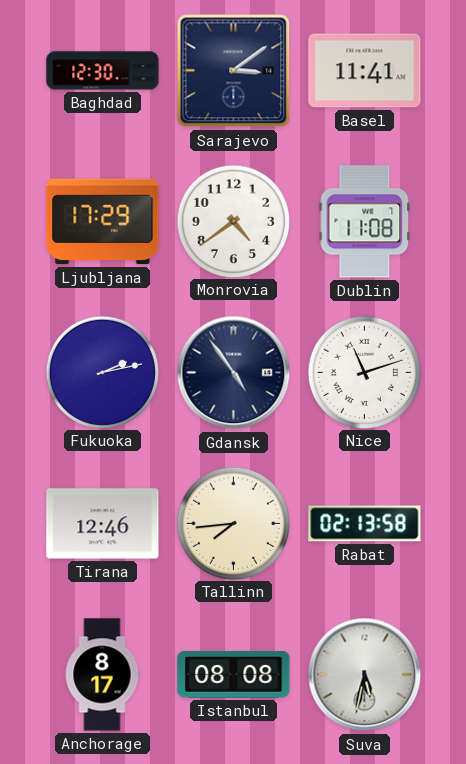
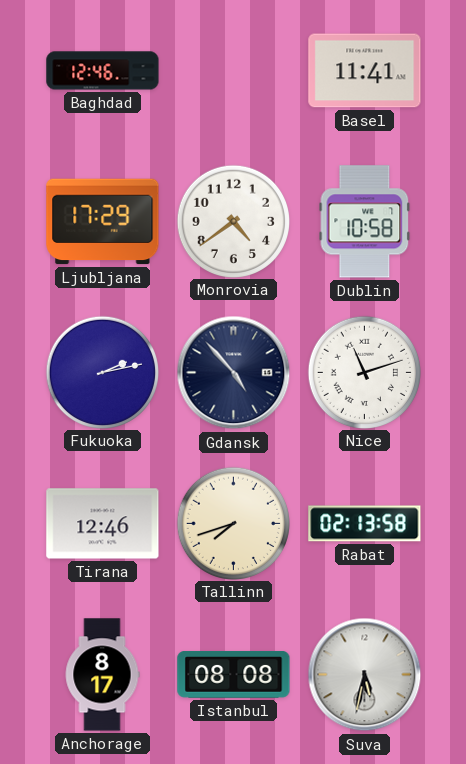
Baghdad: 12:30 -> 12:46 (103, 71)
Sarajevo: 3:09 -> none (234, 71)
Dublin: 11:08 -> 10:58 (365, 222)
Gdansk: 4:54 -> 4:53 (234, 373)
Tallinn: 7:44 -> 7:42 (233, 523)
